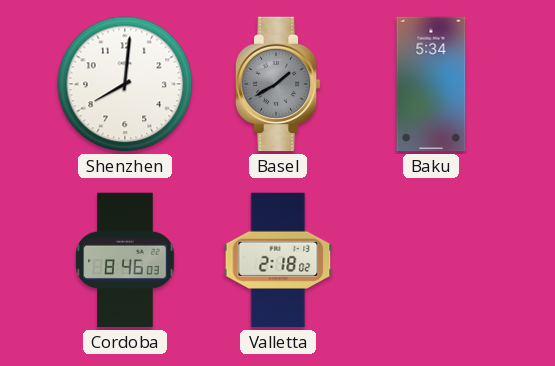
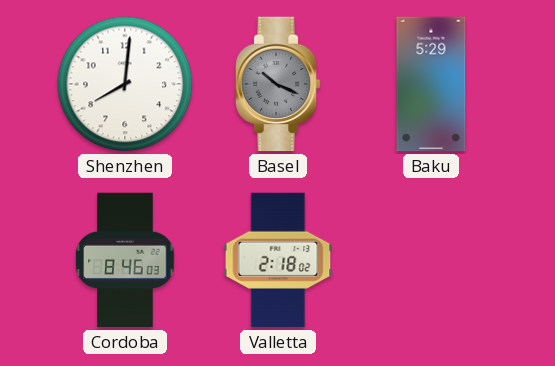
Basel: 1:40 -> 10:19 (278, 84)
Baku: 5:34 -> 5:29 (431, 84)
